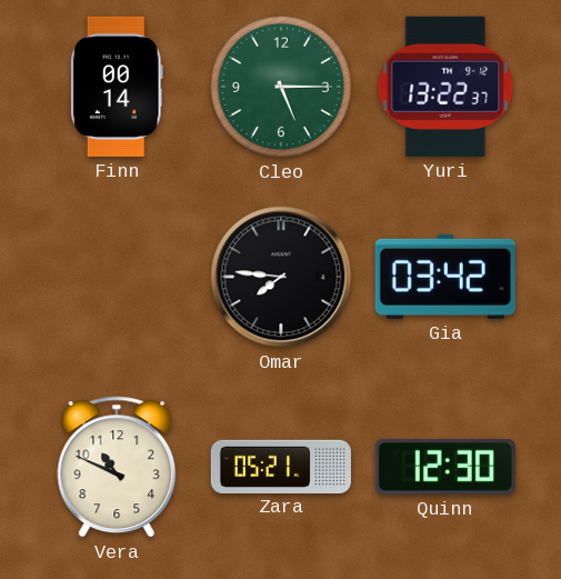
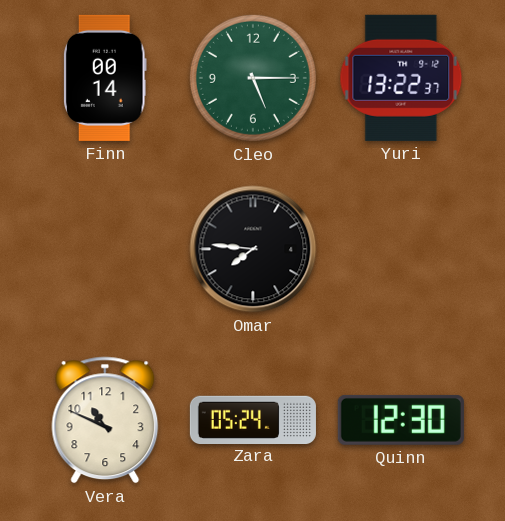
Gia: 03:42 -> none (445, 277)
Zara: 05:21 -> 05:24 (253, 419)
